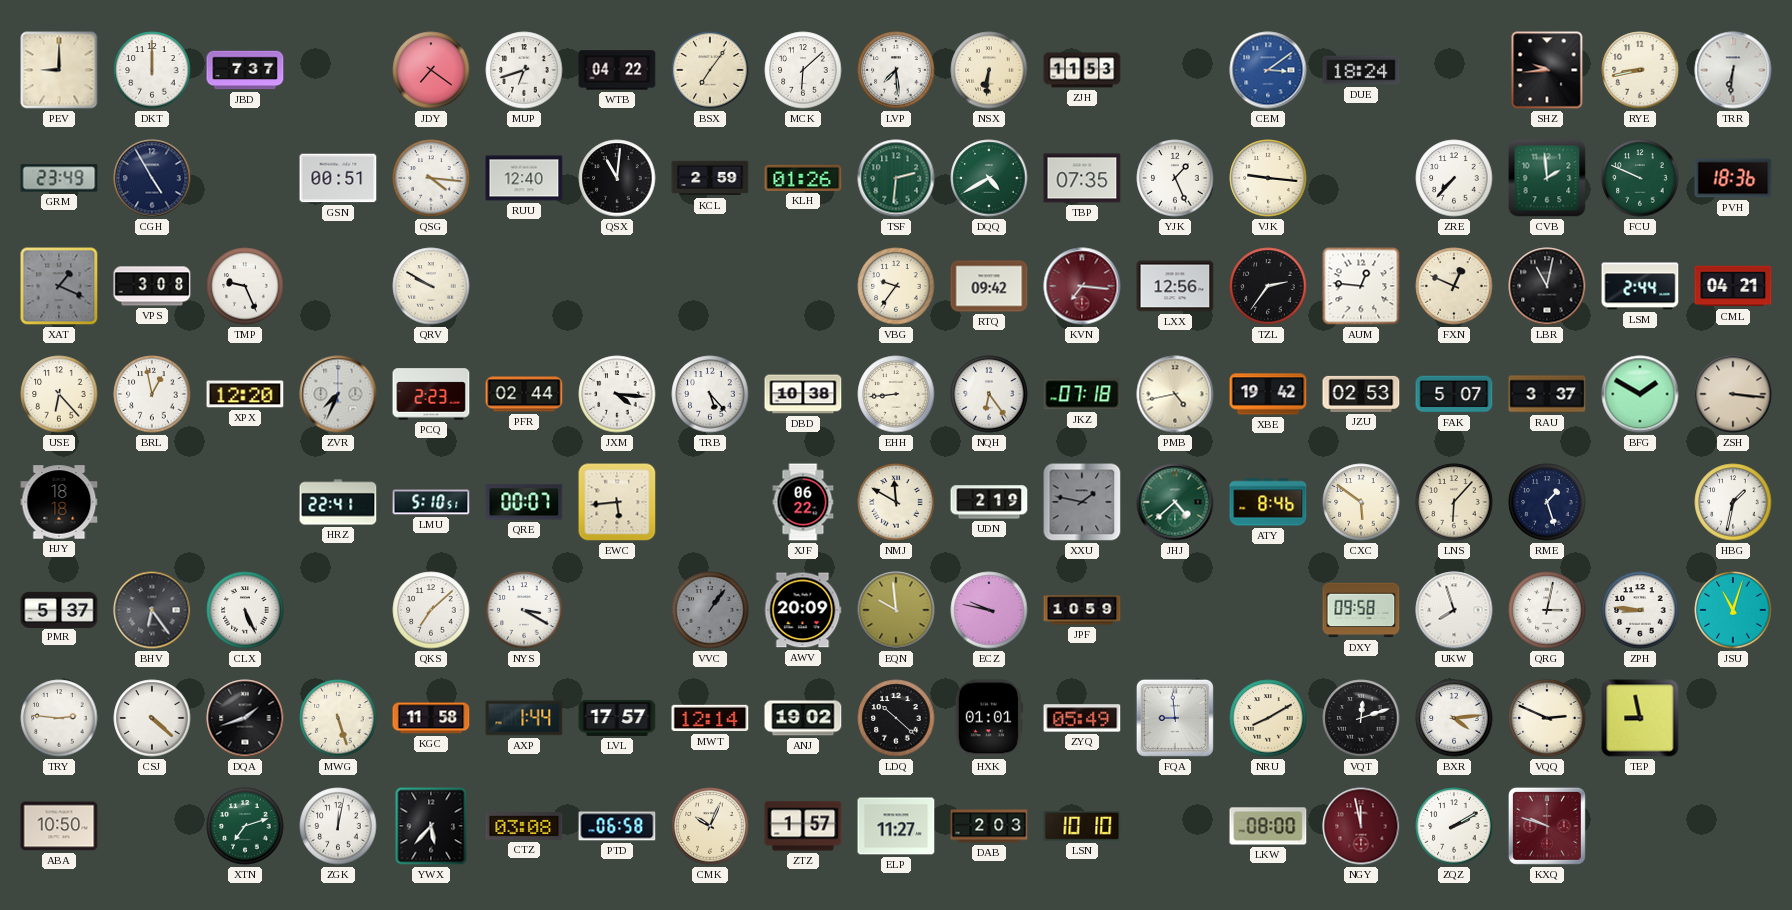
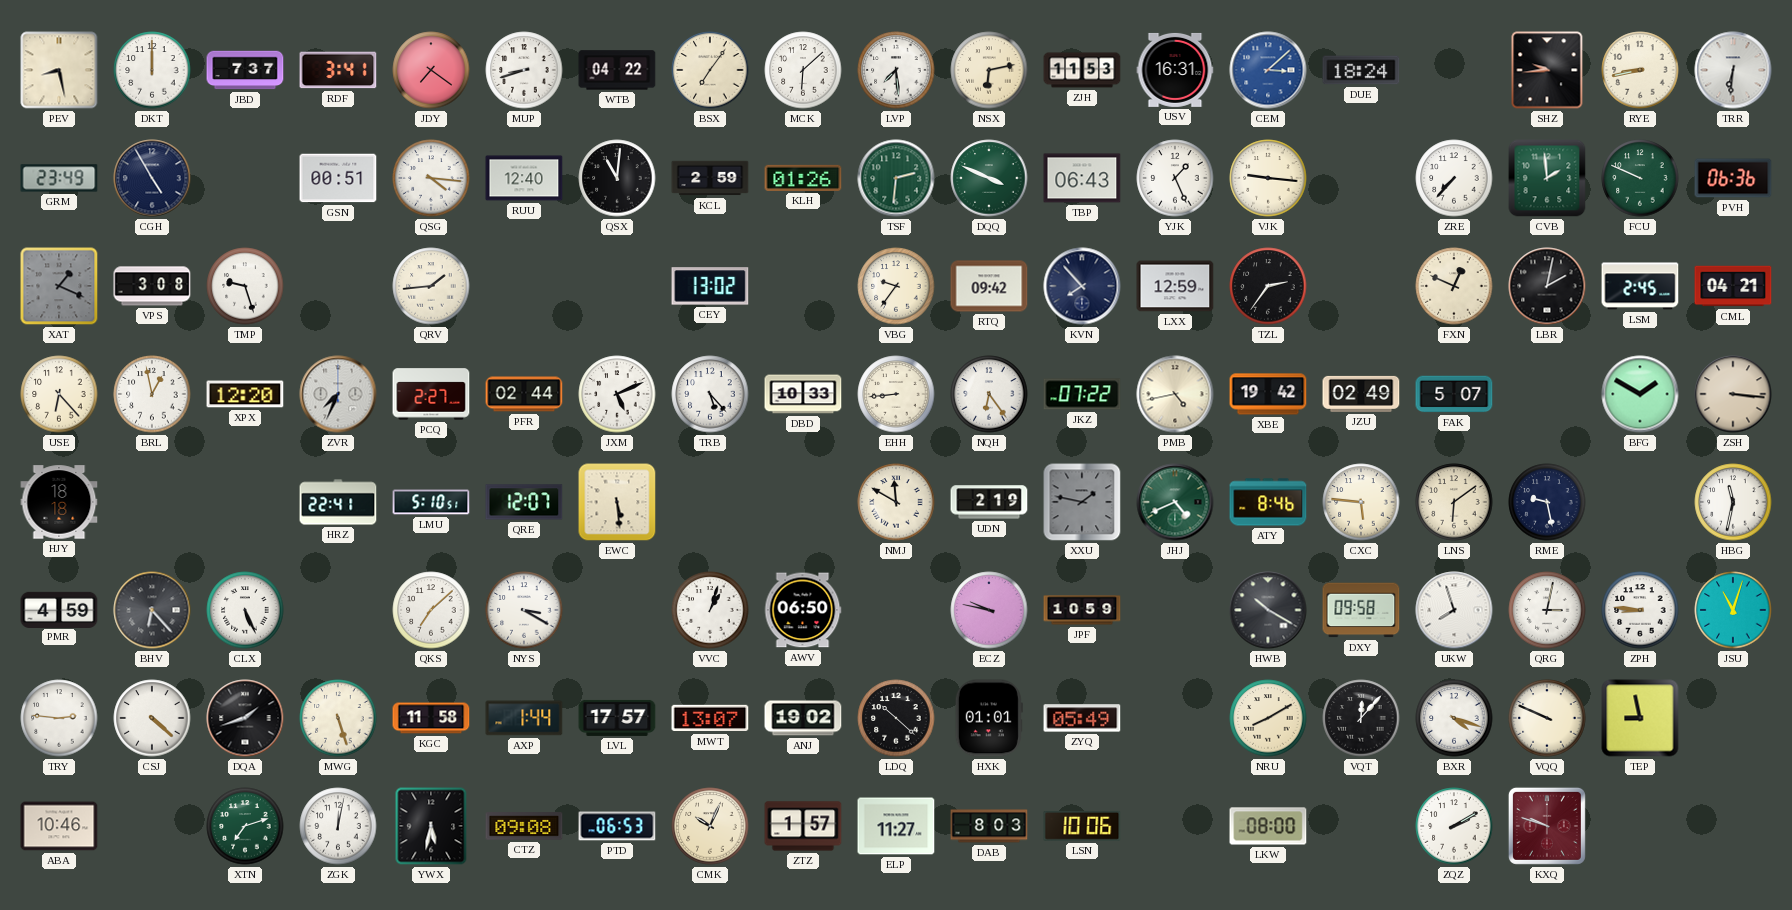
PEV: 9:00 -> 8:28 (59, 70)
RDF: none -> 3:41 (338, 70)
MUP: 6:42 -> 8:42 (524, 70)
NSX: 6:31 -> 6:13 (989, 70)
USV: none -> 16:31 (1175, 70)
CEM: 3:09 -> 3:08 (1268, 70)
DQQ: 4:40 -> 3:49 (989, 178)
TBP: 07:35 -> 06:43 (1082, 178)
PVH: 18:36 -> 06:36 (1733, 178)
TMP: 9:26 -> 9:27 (245, 286)
QRV: 9:50 -> 1:44 (431, 286)
CEY: none -> 13:02 (710, 286)
KVN: 7:16 -> 7:53 (1082, 286)
KVN dial: burgundy -> navy (1082, 286)
LXX: 12:56 -> 12:59 (1175, 286)
AUM: 12:46 -> none (1361, 286)
LBR: 11:02 -> 2:02 (1547, 286)
LSM: 2:44 -> 2:45 (1640, 286)
PCQ: 2:23 -> 2:27 (431, 394)
JXM: 4:16 -> 5:11 (617, 394)
DBD: 10:38 -> 10:33 (803, 394)
JKZ: 07:18 -> 07:22 (1082, 394)
JZU: 02:53 -> 02:49 (1361, 394)
RAU: 3:37 -> none (1547, 394)
QRE: 00:07 -> 12:07 (524, 502)
EWC: 5:44 -> 5:29 (617, 502)
XJF: 06:22 -> none (803, 502)
JHJ: 4:38 -> 4:41 (1175, 502)
CXC: 5:51 -> 5:46 (1361, 502)
LNS: 6:07 -> 6:09 (1454, 502)
RME: 1:27 -> 9:28 (1547, 502)
HBG: 1:32 -> 11:32 (1733, 502)
PMR: 5:37 -> 4:59 (59, 609)
BHV: 6:24 -> 6:23 (152, 610)
VVC: 1:06 -> 1:03 (710, 610)
VVC dial: grey -> white (710, 610)
AWV: 20:09 -> 06:50 (803, 610)
EQN: 9:59 -> none (896, 610)
HWB: none -> 10:20 (1268, 610)
MWT: 12:14 -> 13:07 (710, 718)
FQA: 8:59 -> none (1175, 718)
VQT: 12:12 -> 12:07 (1361, 718)
BXR: 4:14 -> 4:18 (1454, 718)
VQQ: 2:49 -> 9:49 (1547, 718)
ABA: 10:50 -> 10:46 (59, 826)
YWX: 5:37 -> 5:32 (431, 826)
CTZ: 03:08 -> 09:08 (524, 826)
PTD: 06:58 -> 06:53 (617, 826)
DAB: 2:03 -> 8:03 (989, 826)
LSN: 10:10 -> 10:06 (1082, 826)
NGY: 11:58 -> none (1361, 826)
